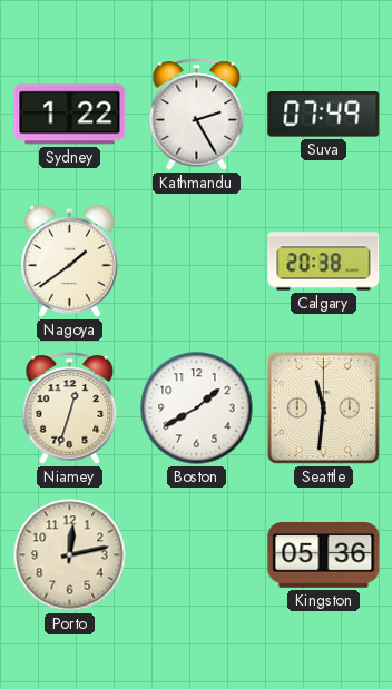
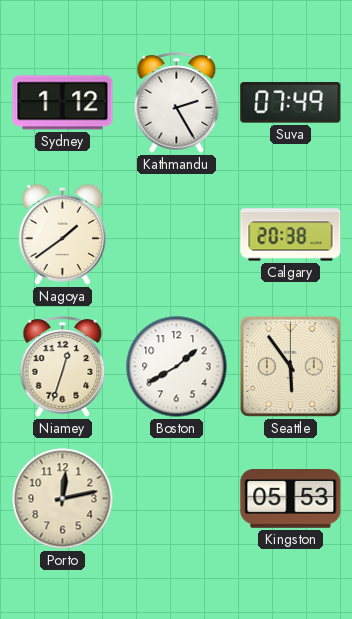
Sydney: 1:22 -> 1:12 (63, 103)
Seattle: 11:31 -> 5:54 (290, 366)
Kingston: 05:36 -> 05:53 (291, 499)
